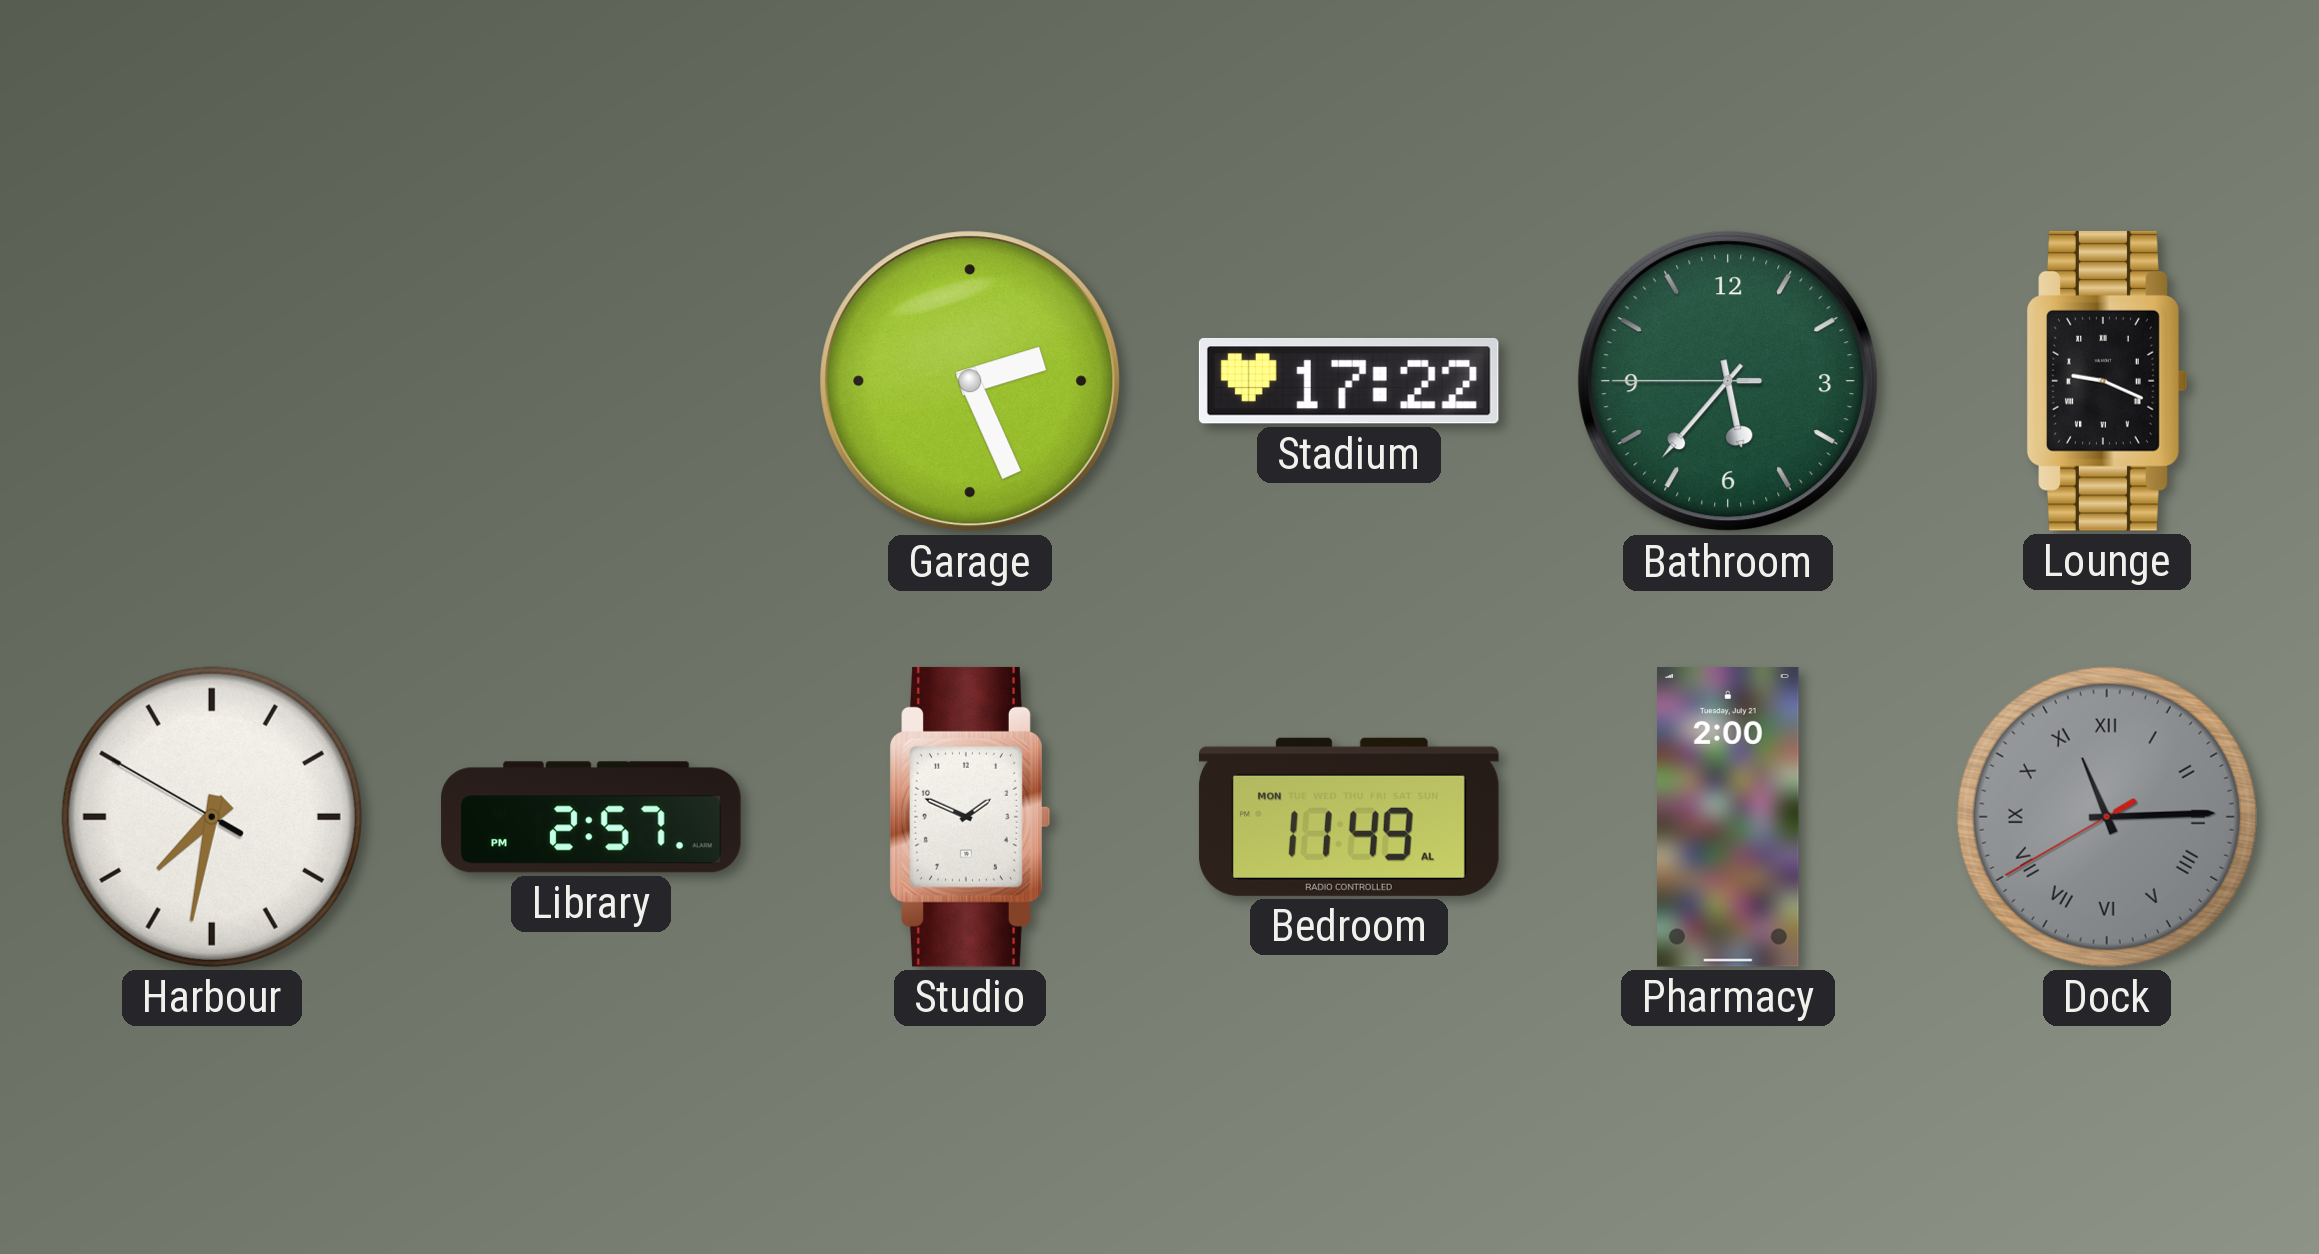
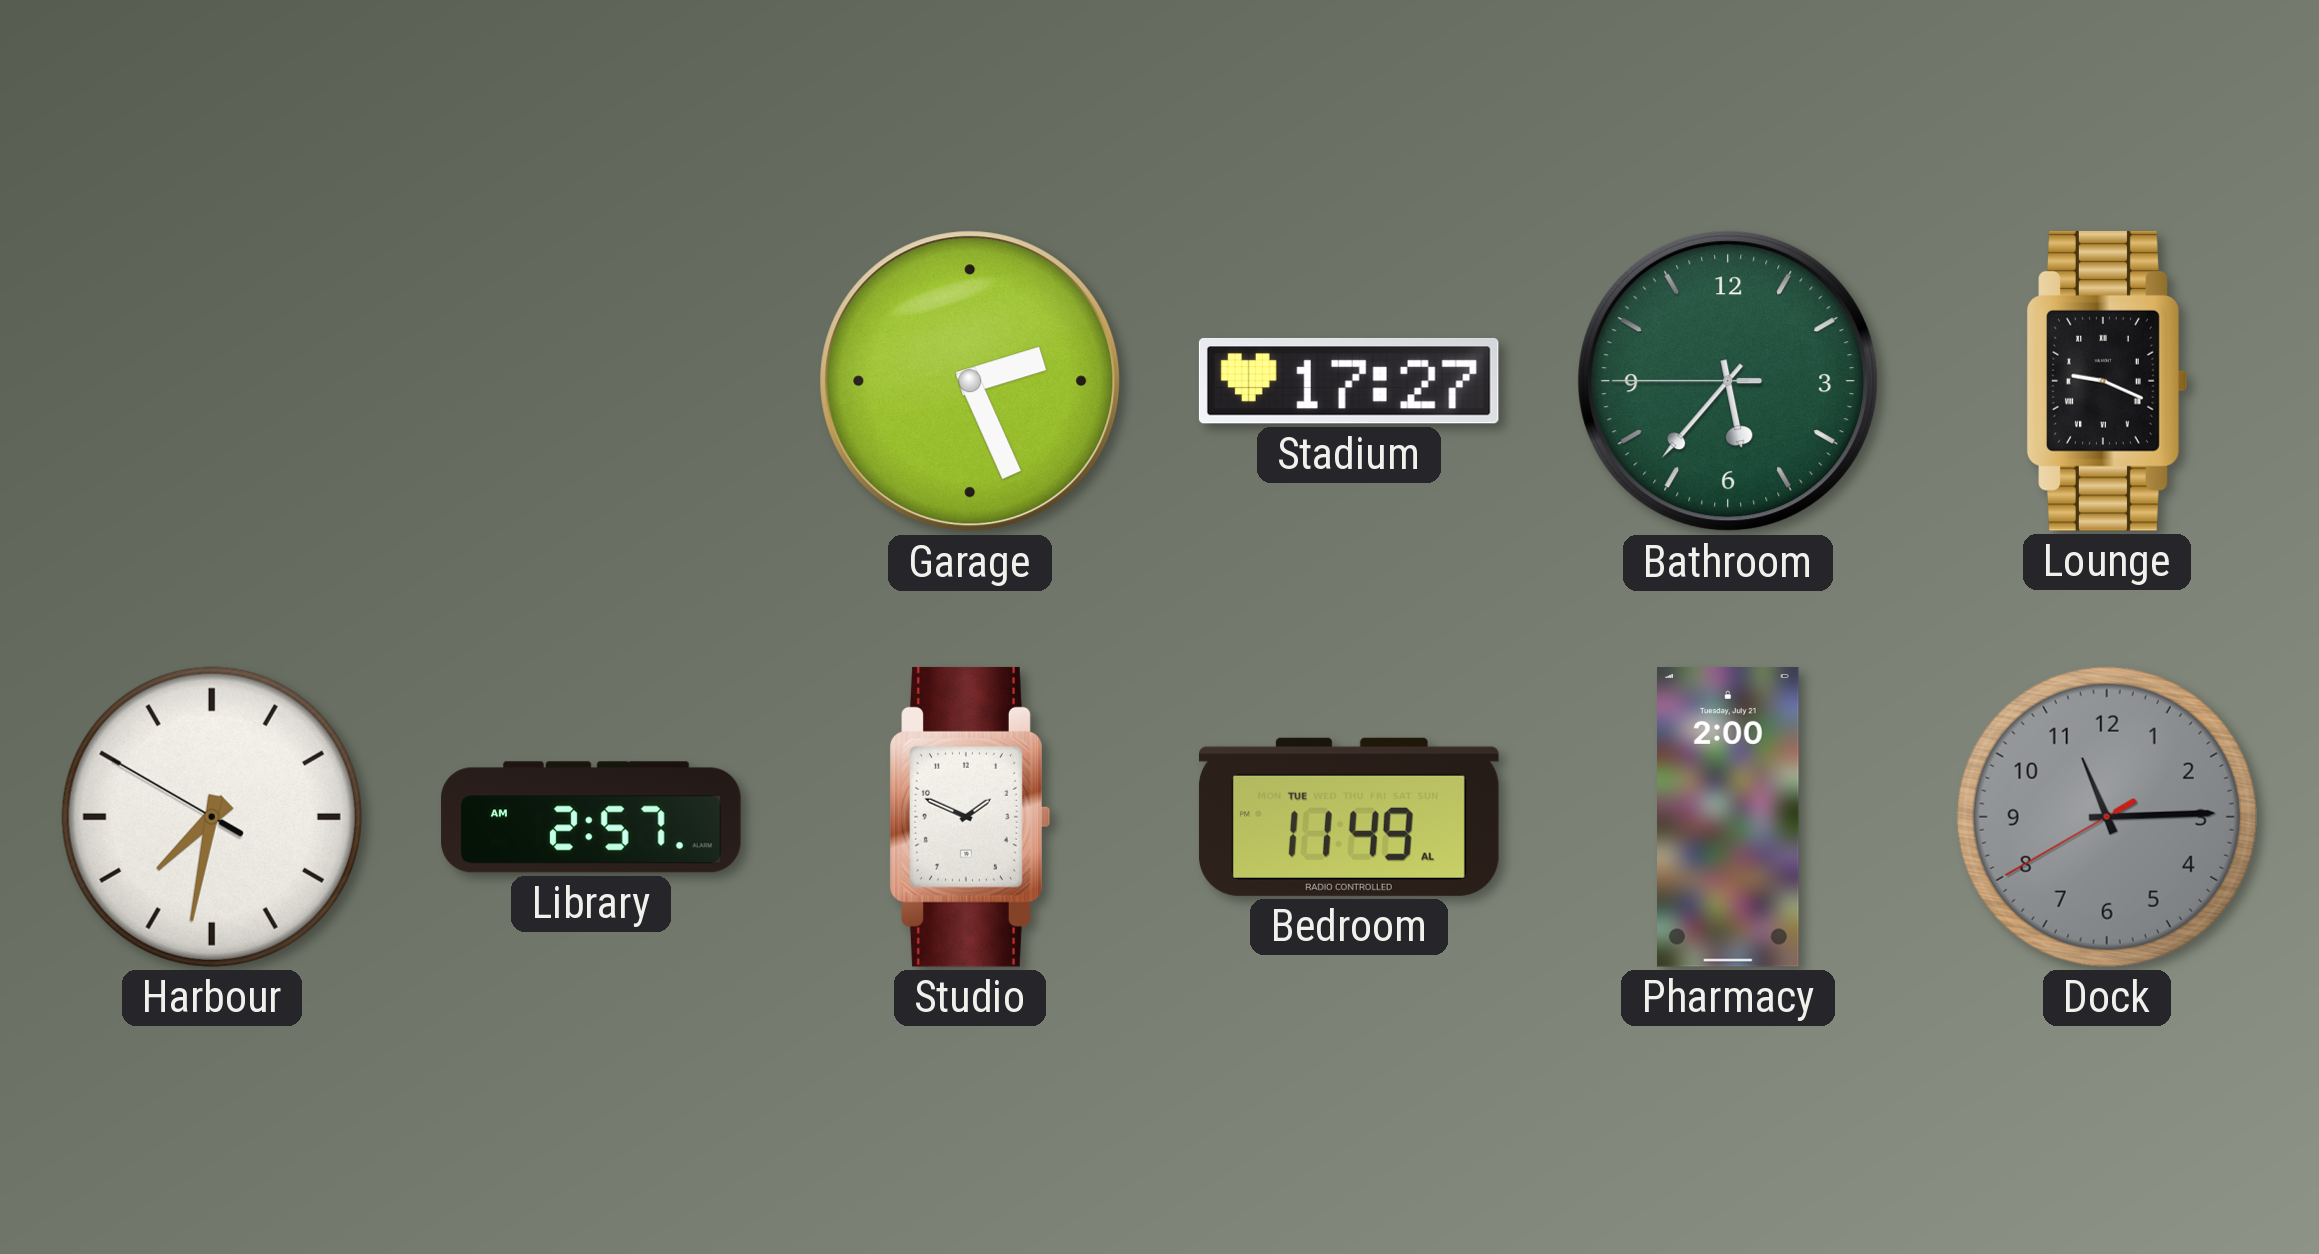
Stadium: 17:22 -> 17:27 (1349, 381)
Library: 2:57 PM -> 2:57 AM (591, 817)
Bedroom date: MON -> TUE (1349, 817)
Dock numerals: Roman -> Arabic (2107, 817)
